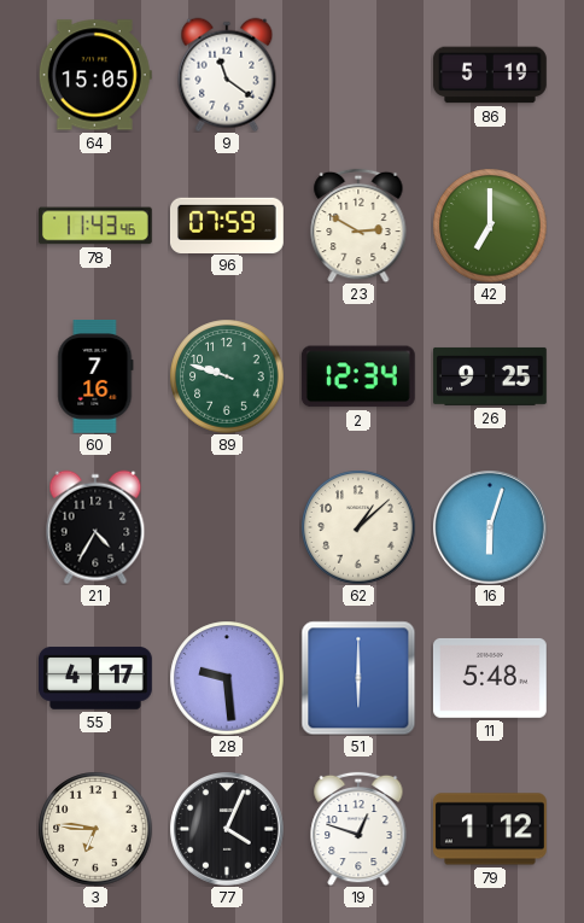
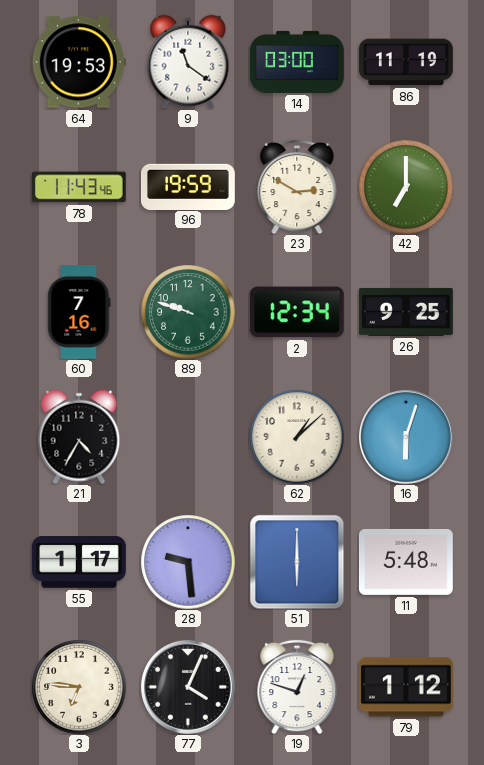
64: 15:05 -> 19:53 (79, 62)
14: none -> 03:00 (298, 62)
86: 5:19 -> 11:19 (406, 62)
96: 07:59 -> 19:59 (189, 186)
55: 4:17 -> 1:17 (80, 562)
